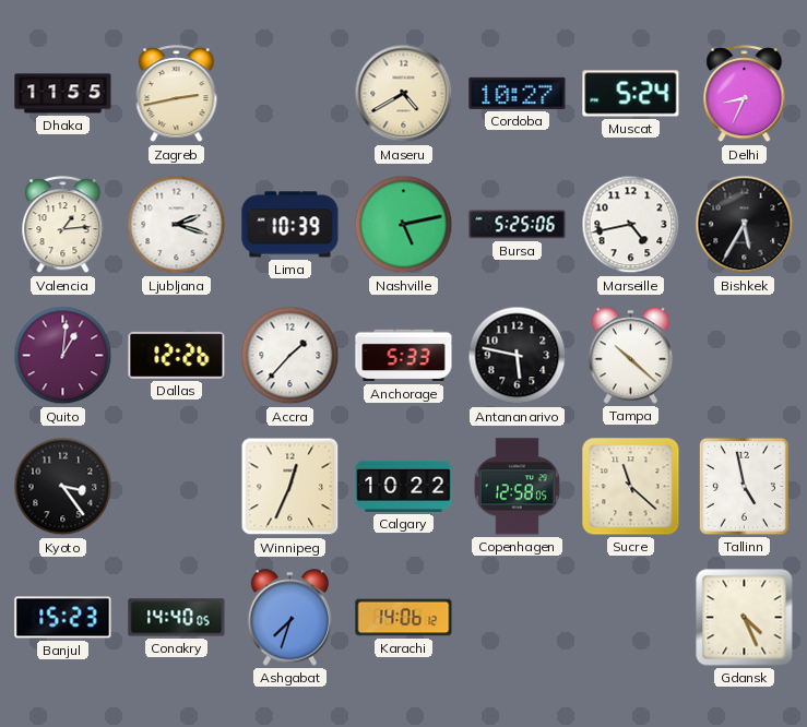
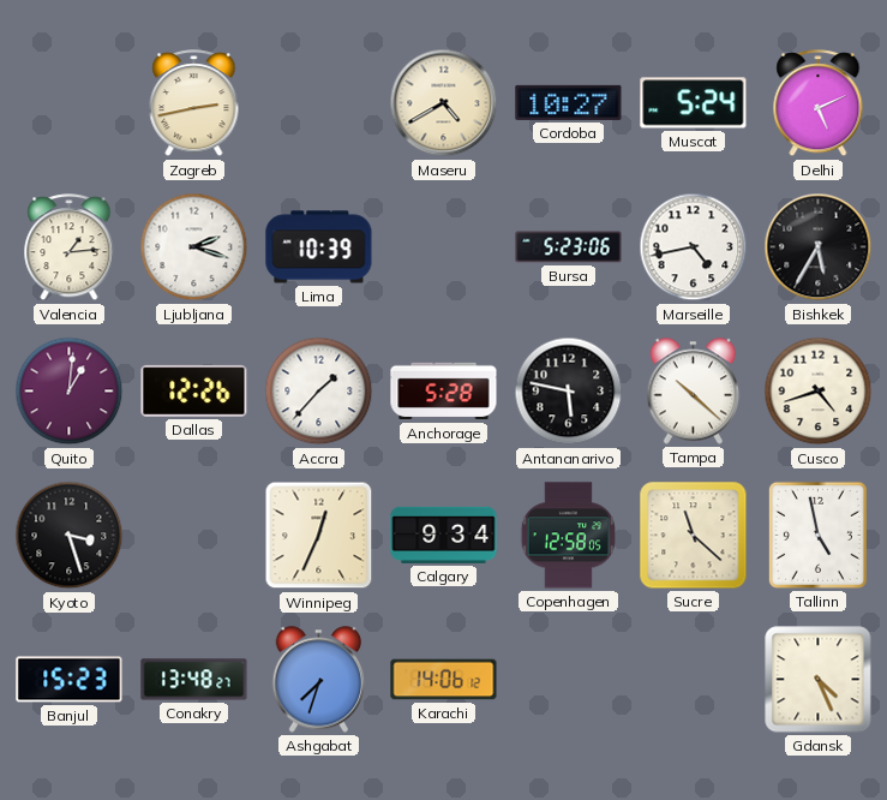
Dhaka: 11:55 -> none (63, 94)
Delhi: 8:34 -> 5:11 (819, 103)
Nashville: 5:13 -> none (404, 225)
Bursa: 5:25 -> 5:23 (569, 247)
Anchorage: 5:33 -> 5:28 (444, 392)
Cusco: none -> 4:42 (819, 392)
Kyoto: 3:24 -> 3:27 (70, 536)
Calgary: 10:22 -> 9:34 (444, 535)
Conakry: 14:40 -> 13:48 (194, 680)
